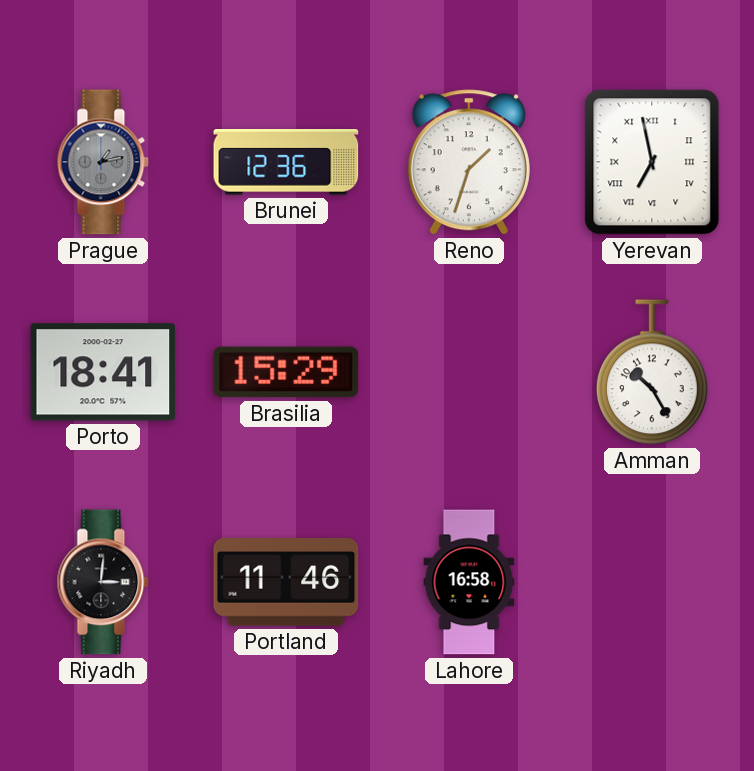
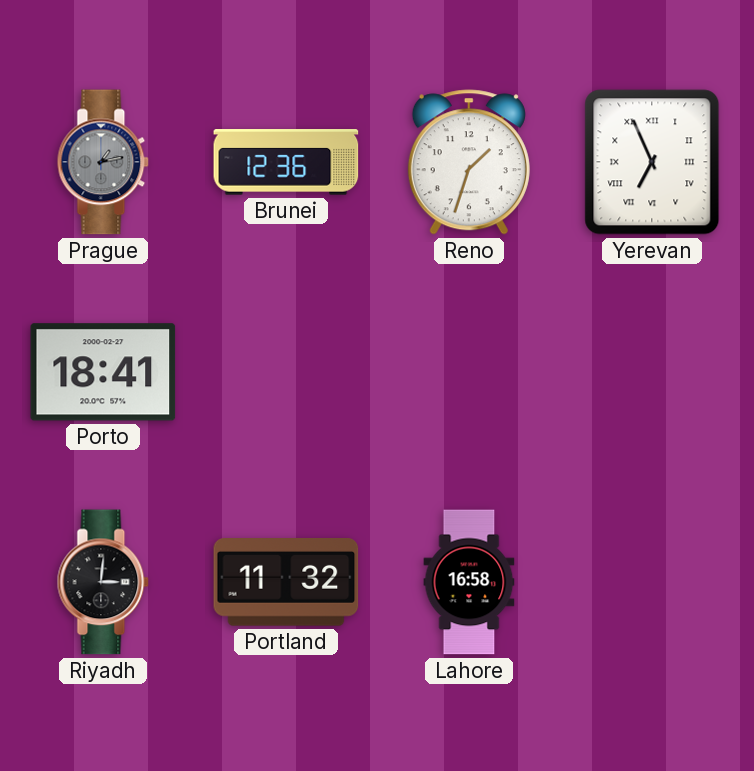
Yerevan: 6:58 -> 6:56 (652, 162)
Brasilia: 15:29 -> none (286, 372)
Amman: 10:25 -> none (653, 372)
Portland: 11:46 -> 11:32 (286, 583)
